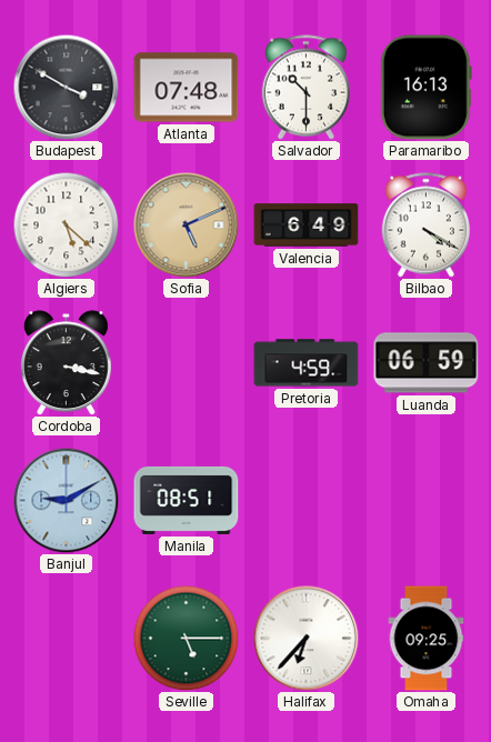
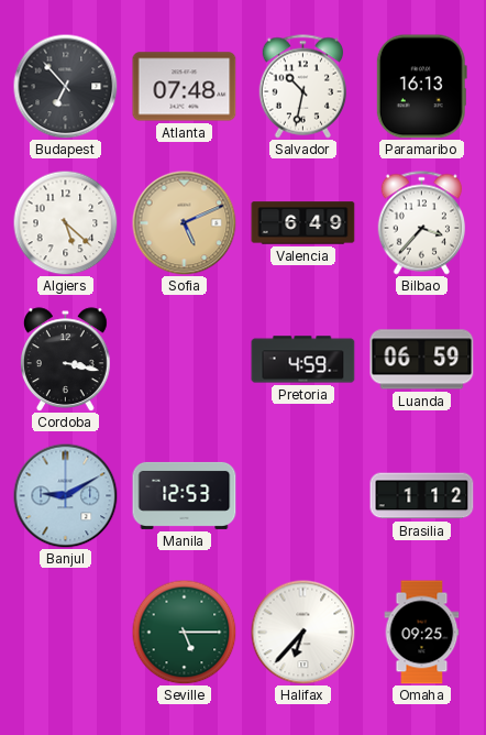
Budapest: 3:50 -> 6:53 (65, 86)
Salvador: 10:30 -> 10:32 (302, 87)
Bilbao: 4:20 -> 3:37 (421, 223)
Manila: 08:51 -> 12:53 (185, 495)
Brasilia: none -> 1:12 (422, 496)
